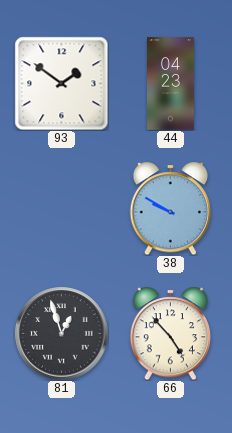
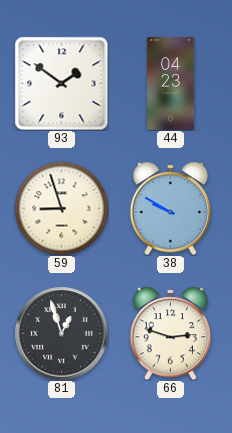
59: none -> 8:57 (61, 208)
66: 4:53 -> 2:48 (170, 333)
